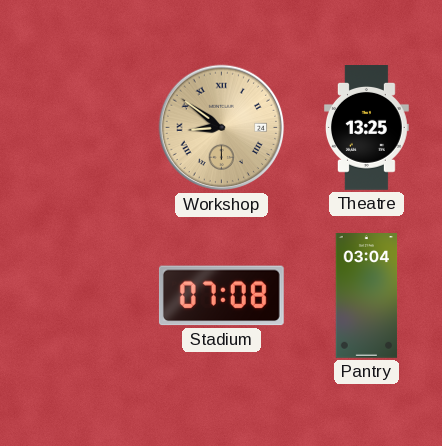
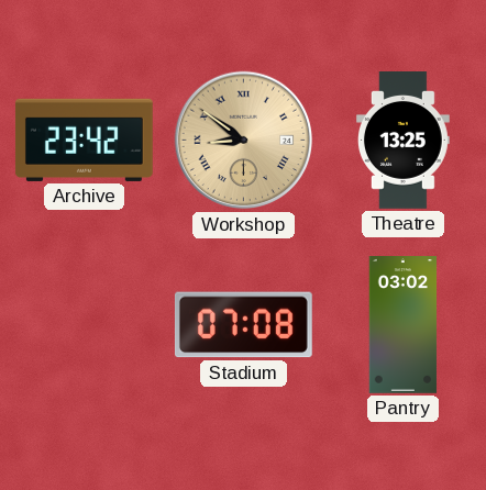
Archive: none -> 23:42 (84, 140)
Pantry: 03:04 -> 03:02 (404, 325)
